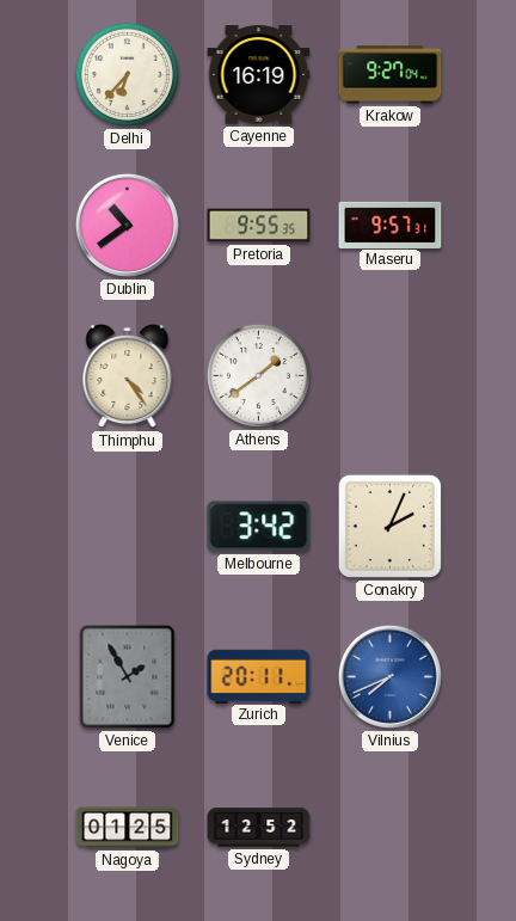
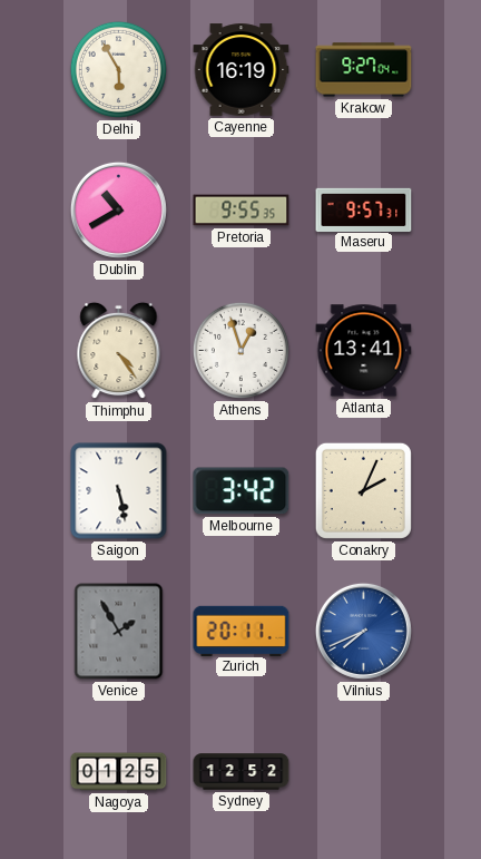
Delhi: 6:37 -> 5:55 (118, 69)
Dublin: 10:39 -> 10:40 (118, 209)
Athens: 1:39 -> 12:57 (240, 350)
Atlanta: none -> 13:41 (364, 351)
Saigon: none -> 5:28 (119, 491)
